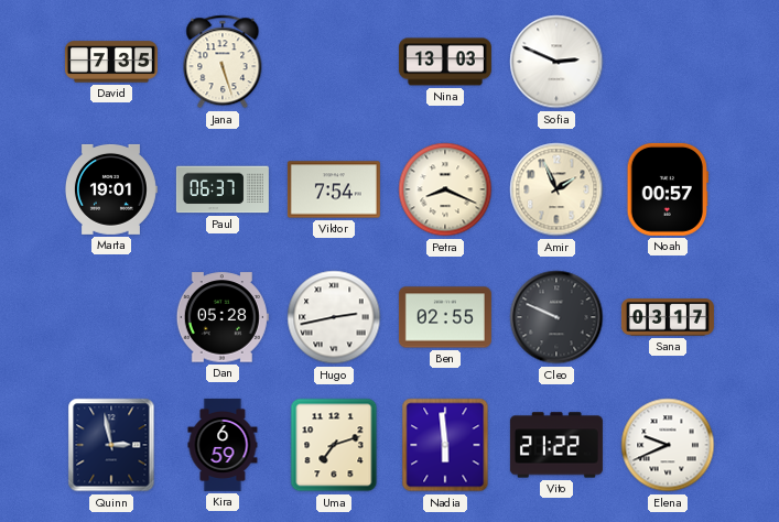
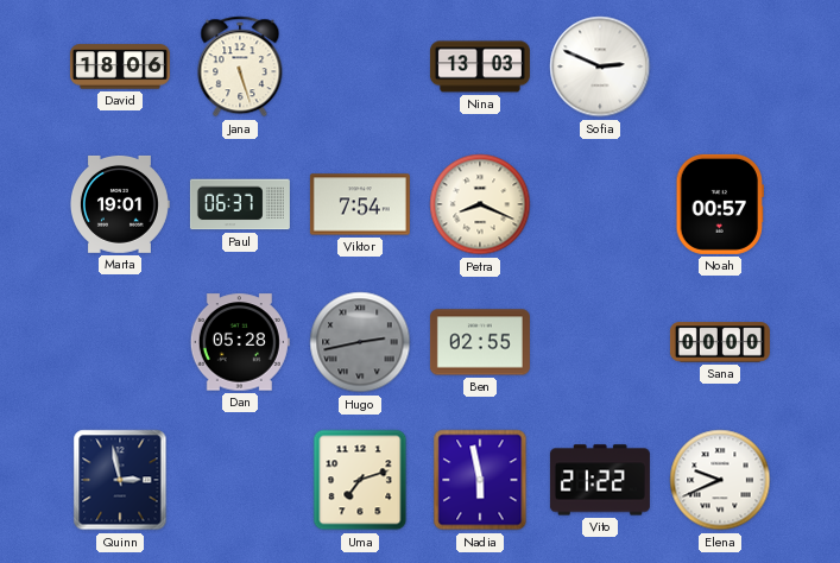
David: 7:35 -> 18:06 (120, 67)
Amir: 1:56 -> none (556, 189)
Hugo dial: white -> grey (360, 342)
Cleo: 9:49 -> none (556, 317)
Sana: 03:17 -> 00:00 (720, 342)
Kira: 6:59 -> none (223, 445)
Nadia: 5:59 -> 5:58 (480, 480)
